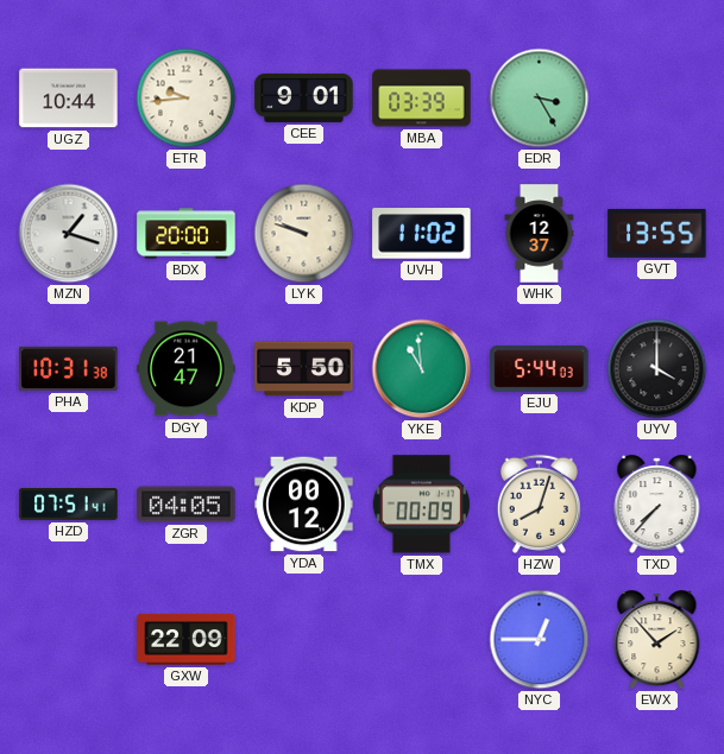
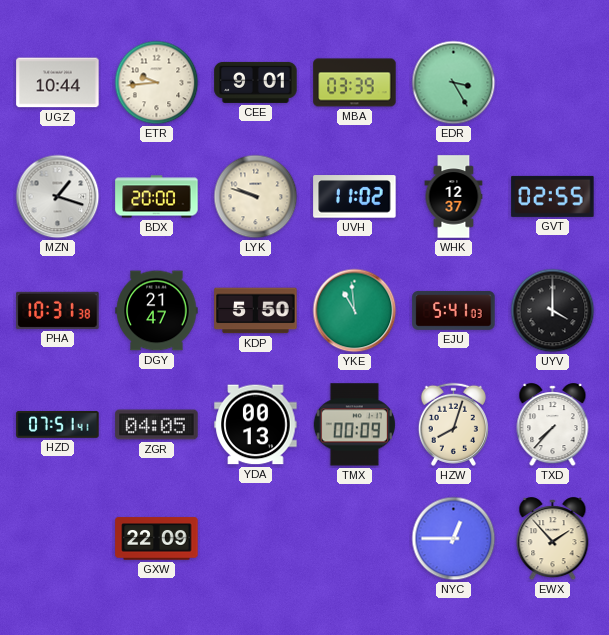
GVT: 13:55 -> 02:55 (553, 196)
EJU: 5:44 -> 5:41 (454, 310)
YDA: 00:12 -> 00:13 (256, 425)
